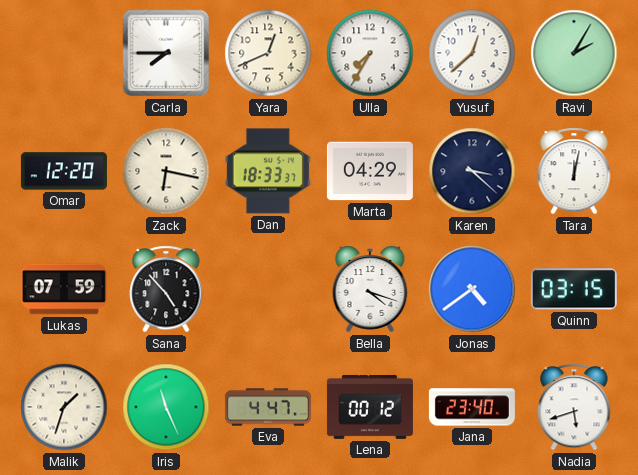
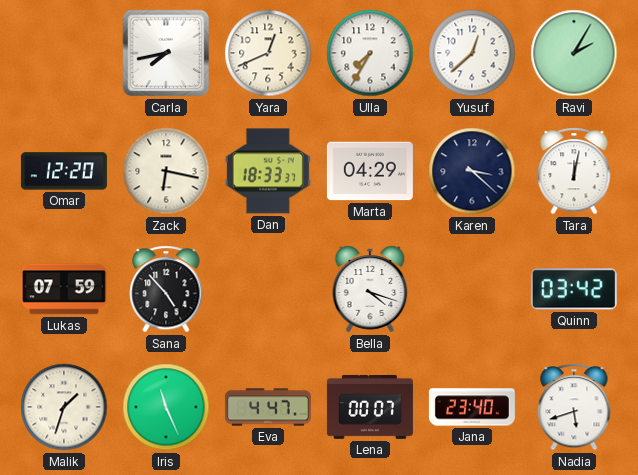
Carla: 7:45 -> 7:43 (166, 53)
Jonas: 4:39 -> none (472, 289)
Quinn: 03:15 -> 03:42 (574, 289)
Lena: 00:12 -> 00:07 (370, 407)
